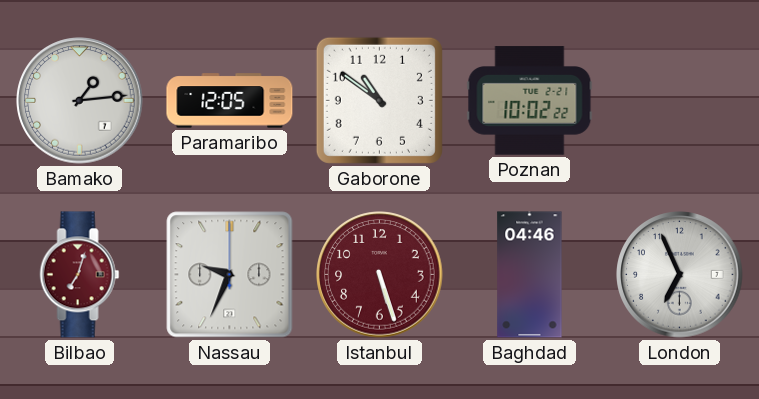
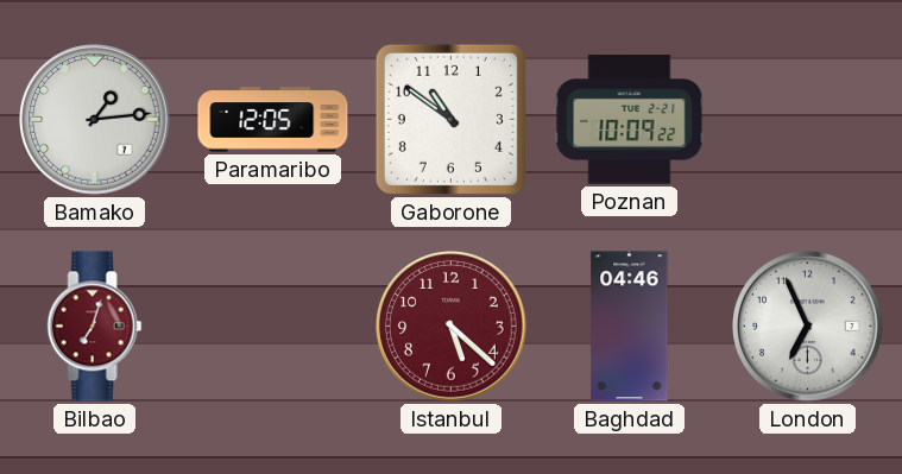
Poznan: 10:02 -> 10:09 (630, 120)
Nassau: 9:34 -> none (230, 275)
Istanbul: 5:27 -> 5:22 (452, 327)
